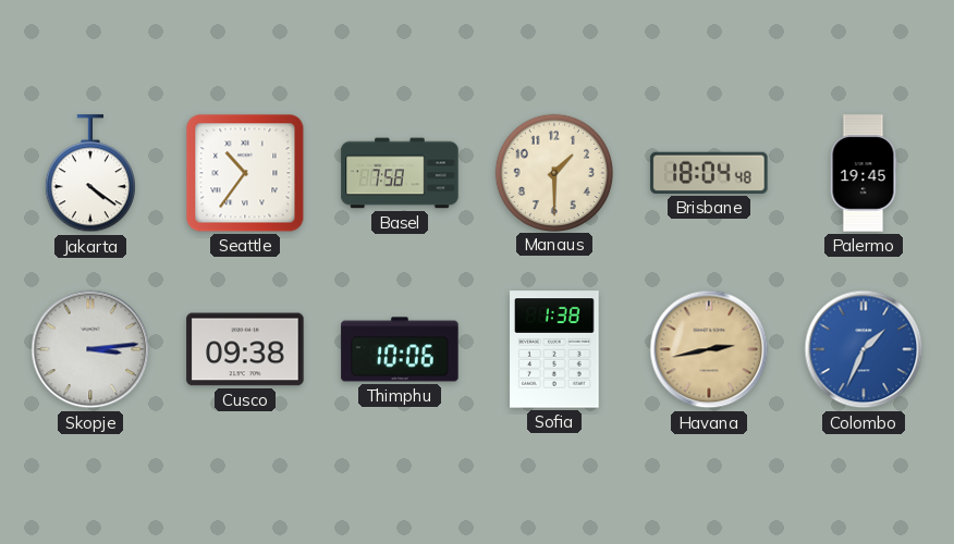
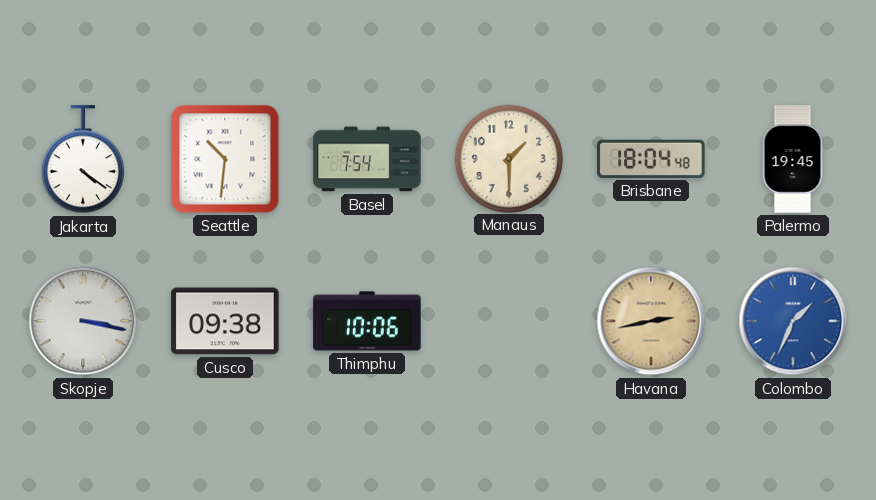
Seattle: 10:36 -> 10:31 (225, 159)
Basel: 7:58 -> 7:54 (367, 159)
Skopje: 3:14 -> 3:17 (83, 321)
Sofia: 1:38 -> none (554, 349)
